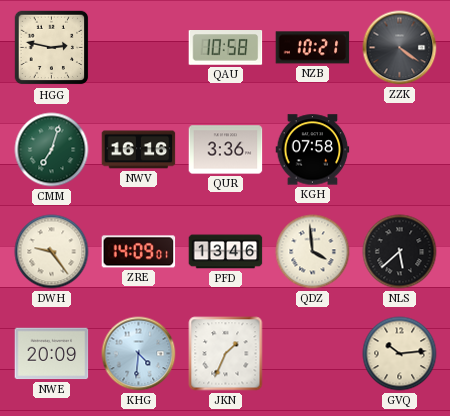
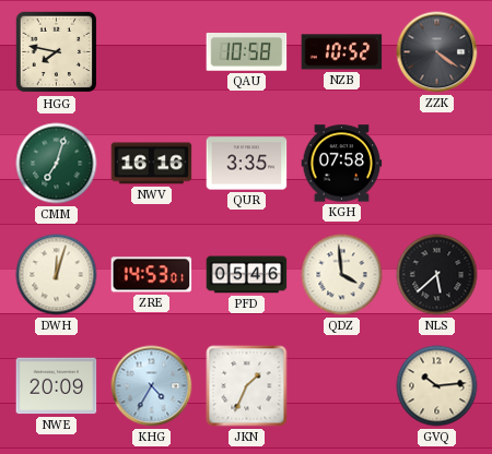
HGG: 2:47 -> 7:47 (57, 52)
NZB: 10:21 -> 10:52 (342, 52)
QUR: 3:36 -> 3:35 (247, 164)
DWH: 9:24 -> 12:03 (57, 275)
ZRE: 14:09 -> 14:53 (152, 275)
PFD: 13:46 -> 05:46 (247, 275)
KHG: 4:31 -> 4:35 (152, 386)
